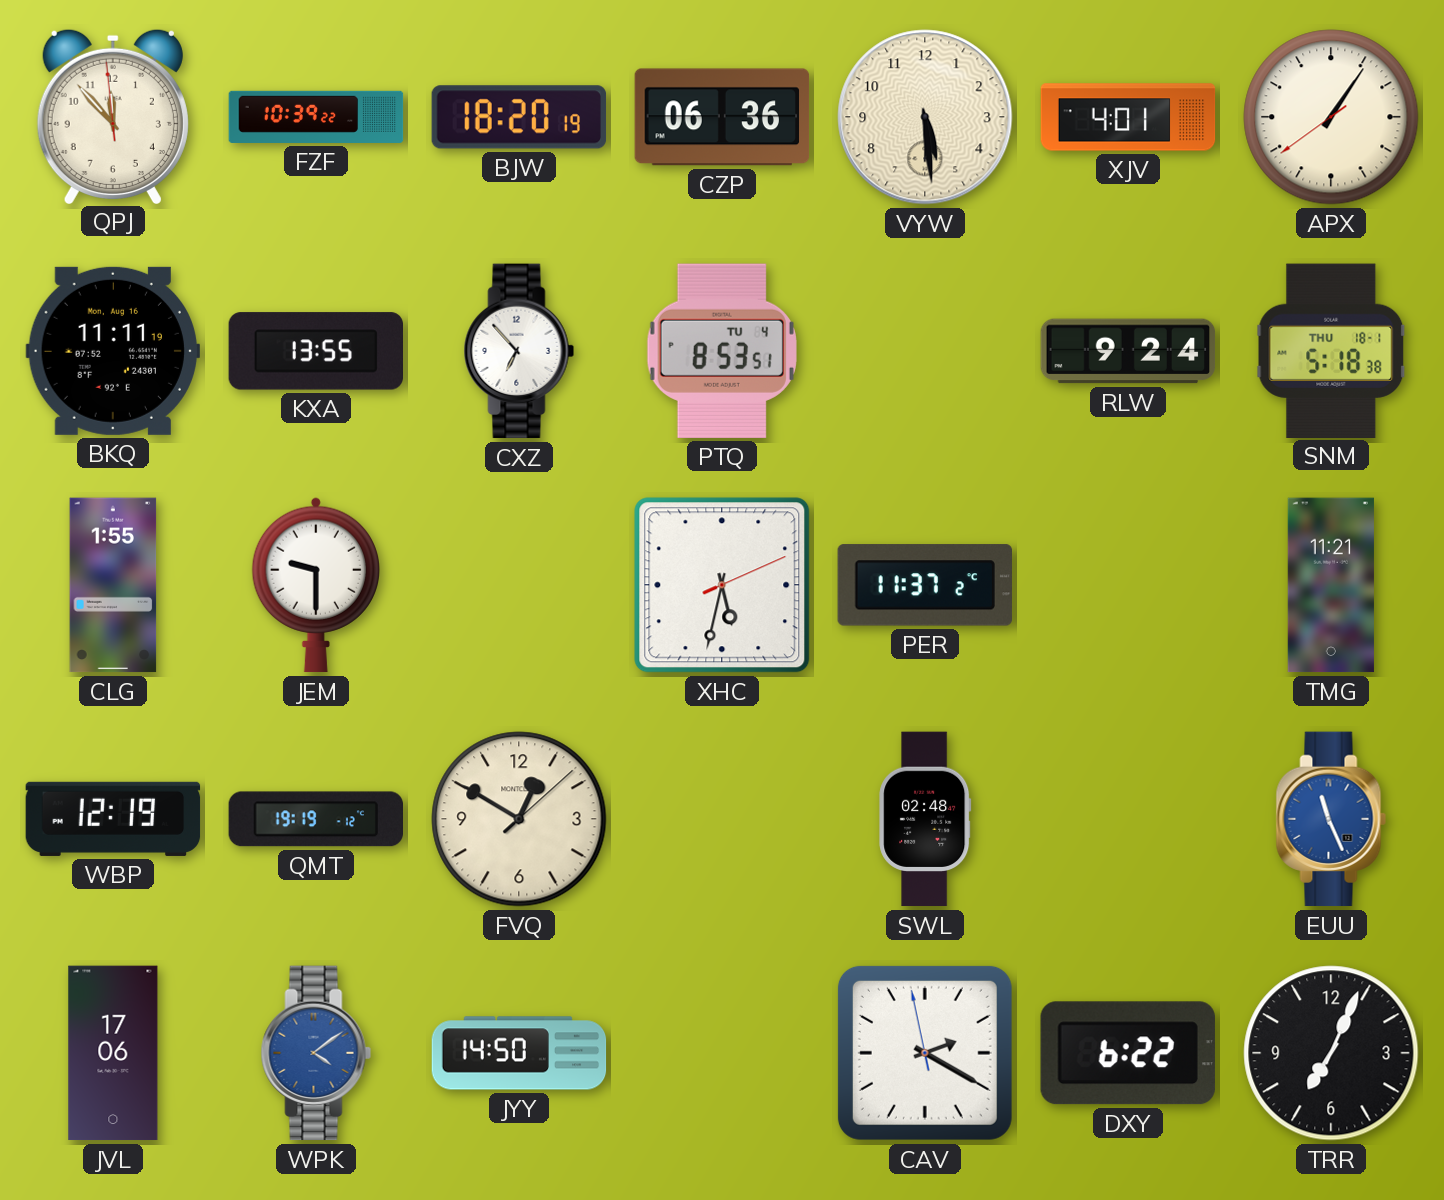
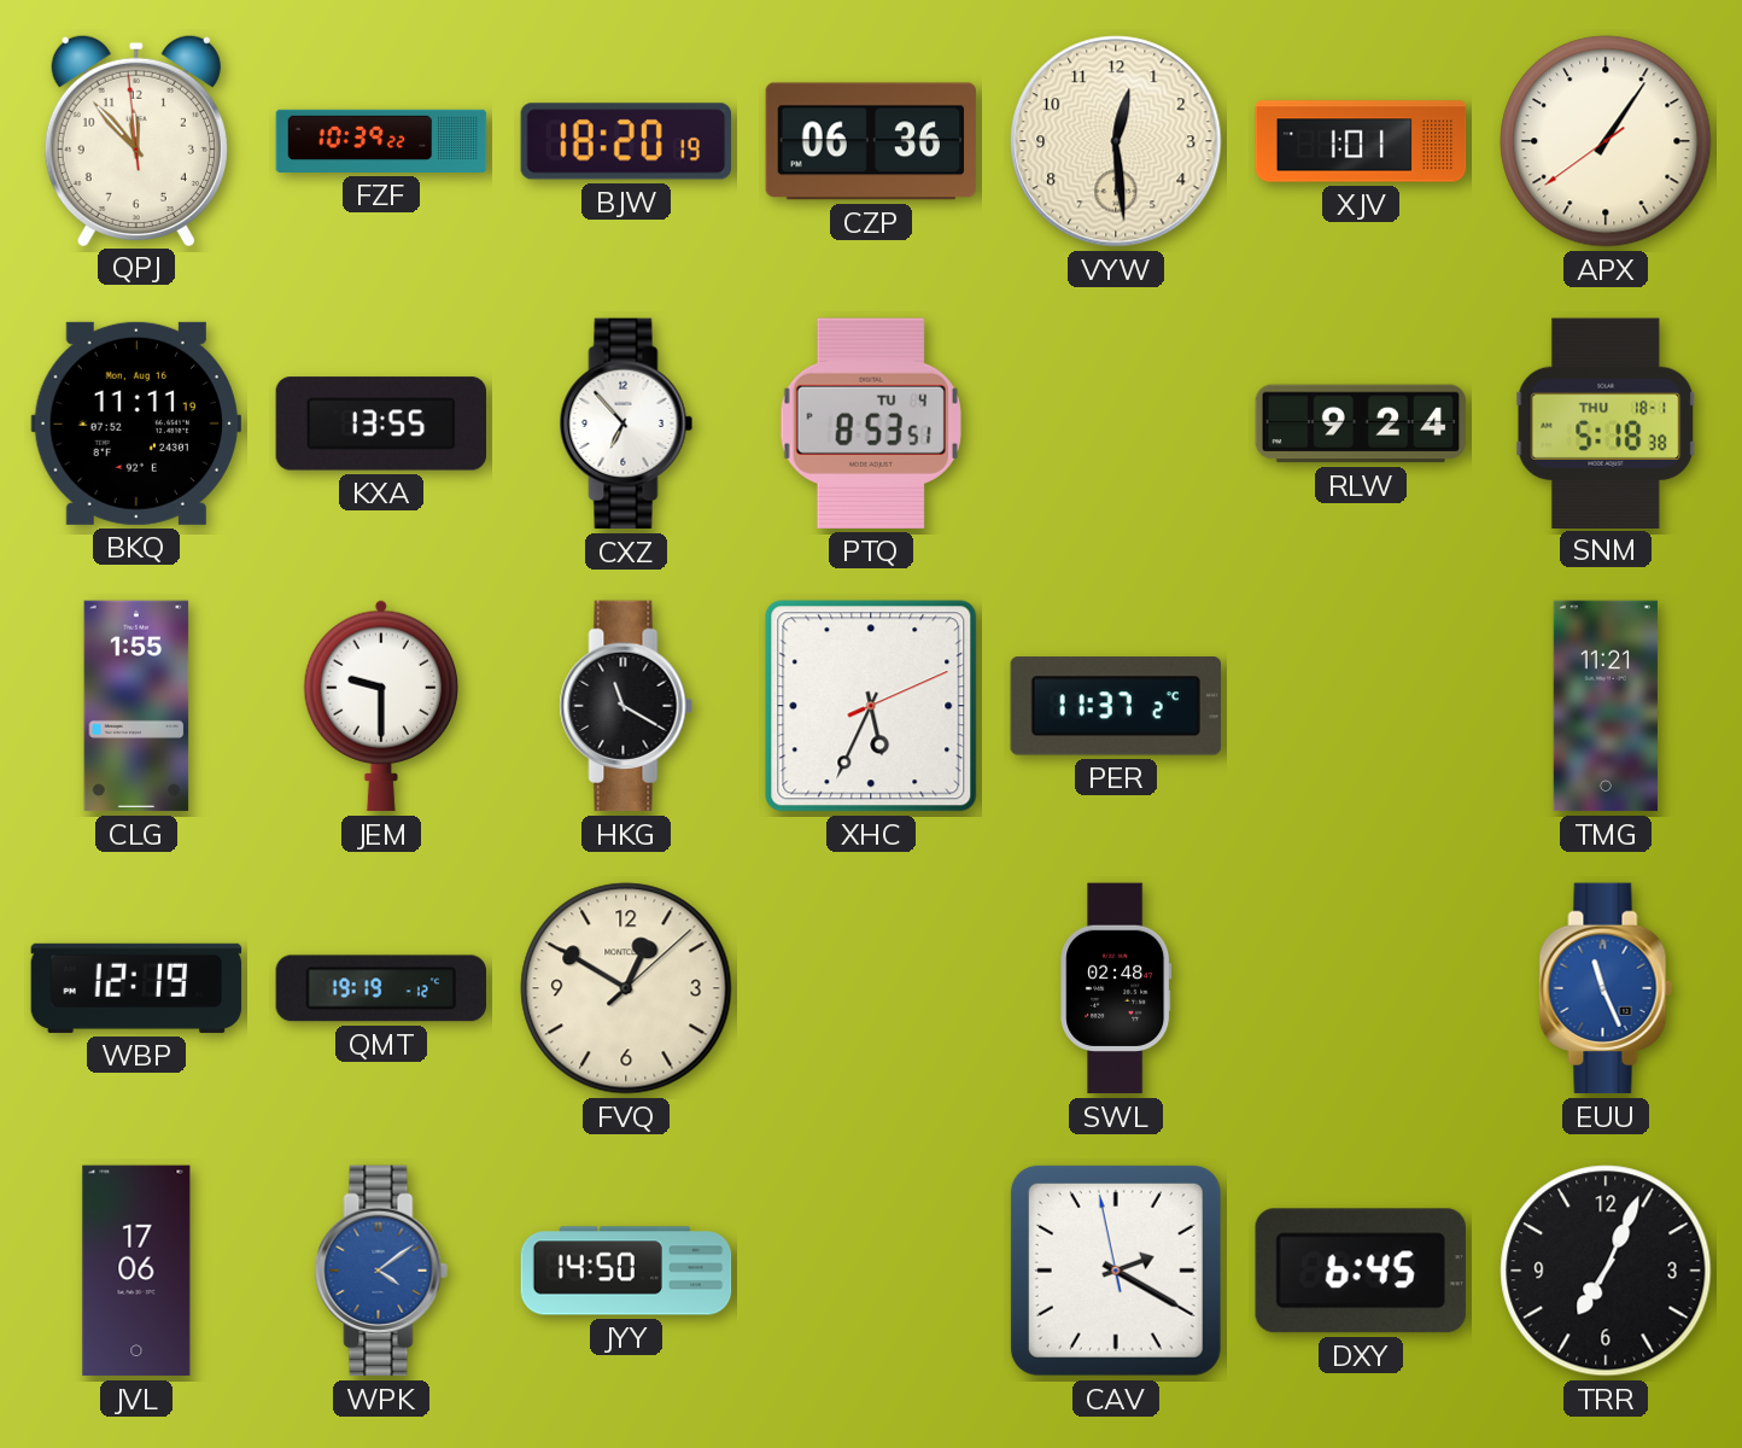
VYW: 5:29 -> 12:29 (1116, 141)
XJV: 4:01 -> 1:01 (1361, 141)
HKG: none -> 11:20 (626, 706)
XHC: 5:32 -> 5:34 (871, 706)
DXY: 6:22 -> 6:45 (1361, 1271)
